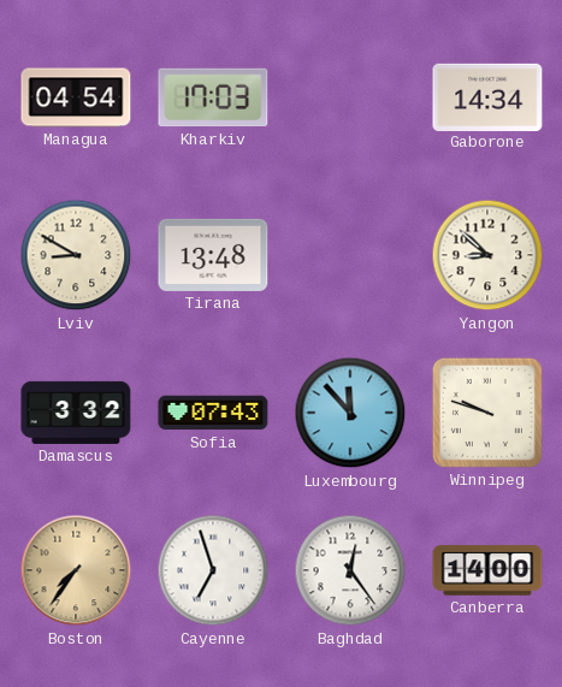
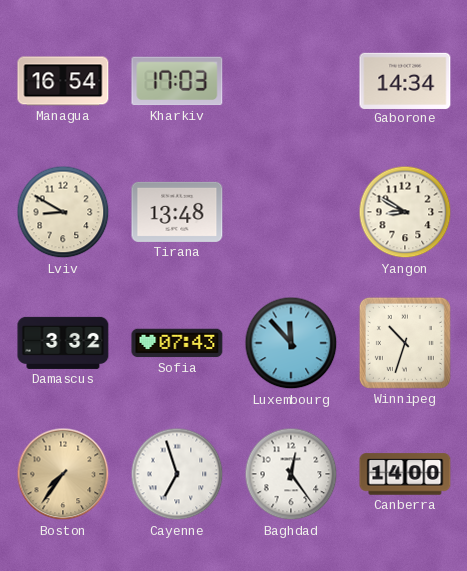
Managua: 04:54 -> 16:54 (63, 81)
Yangon: 8:52 -> 8:50 (405, 212)
Winnipeg: 9:48 -> 10:33 (405, 343)
